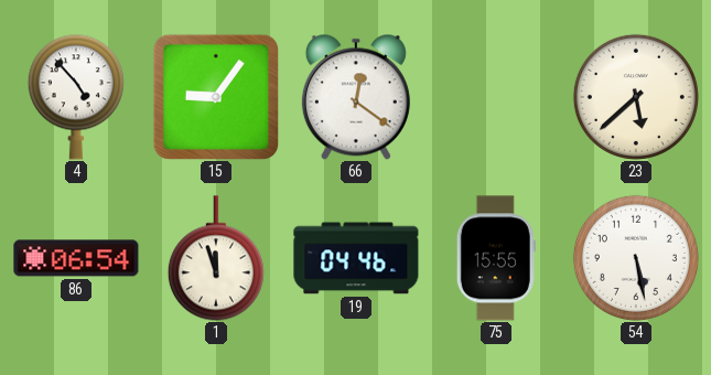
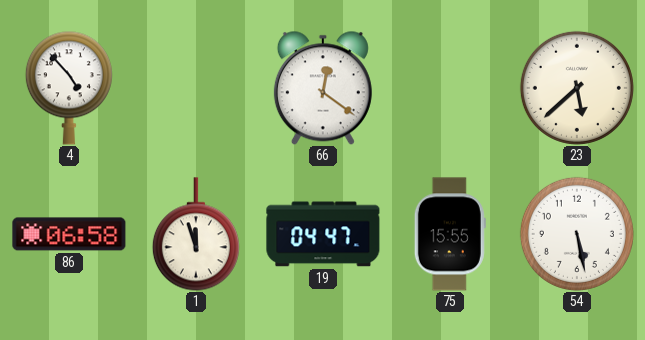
15: 9:06 -> none (215, 96)
86: 06:54 -> 06:58 (69, 234)
19: 04:46 -> 04:47 (323, 234)
